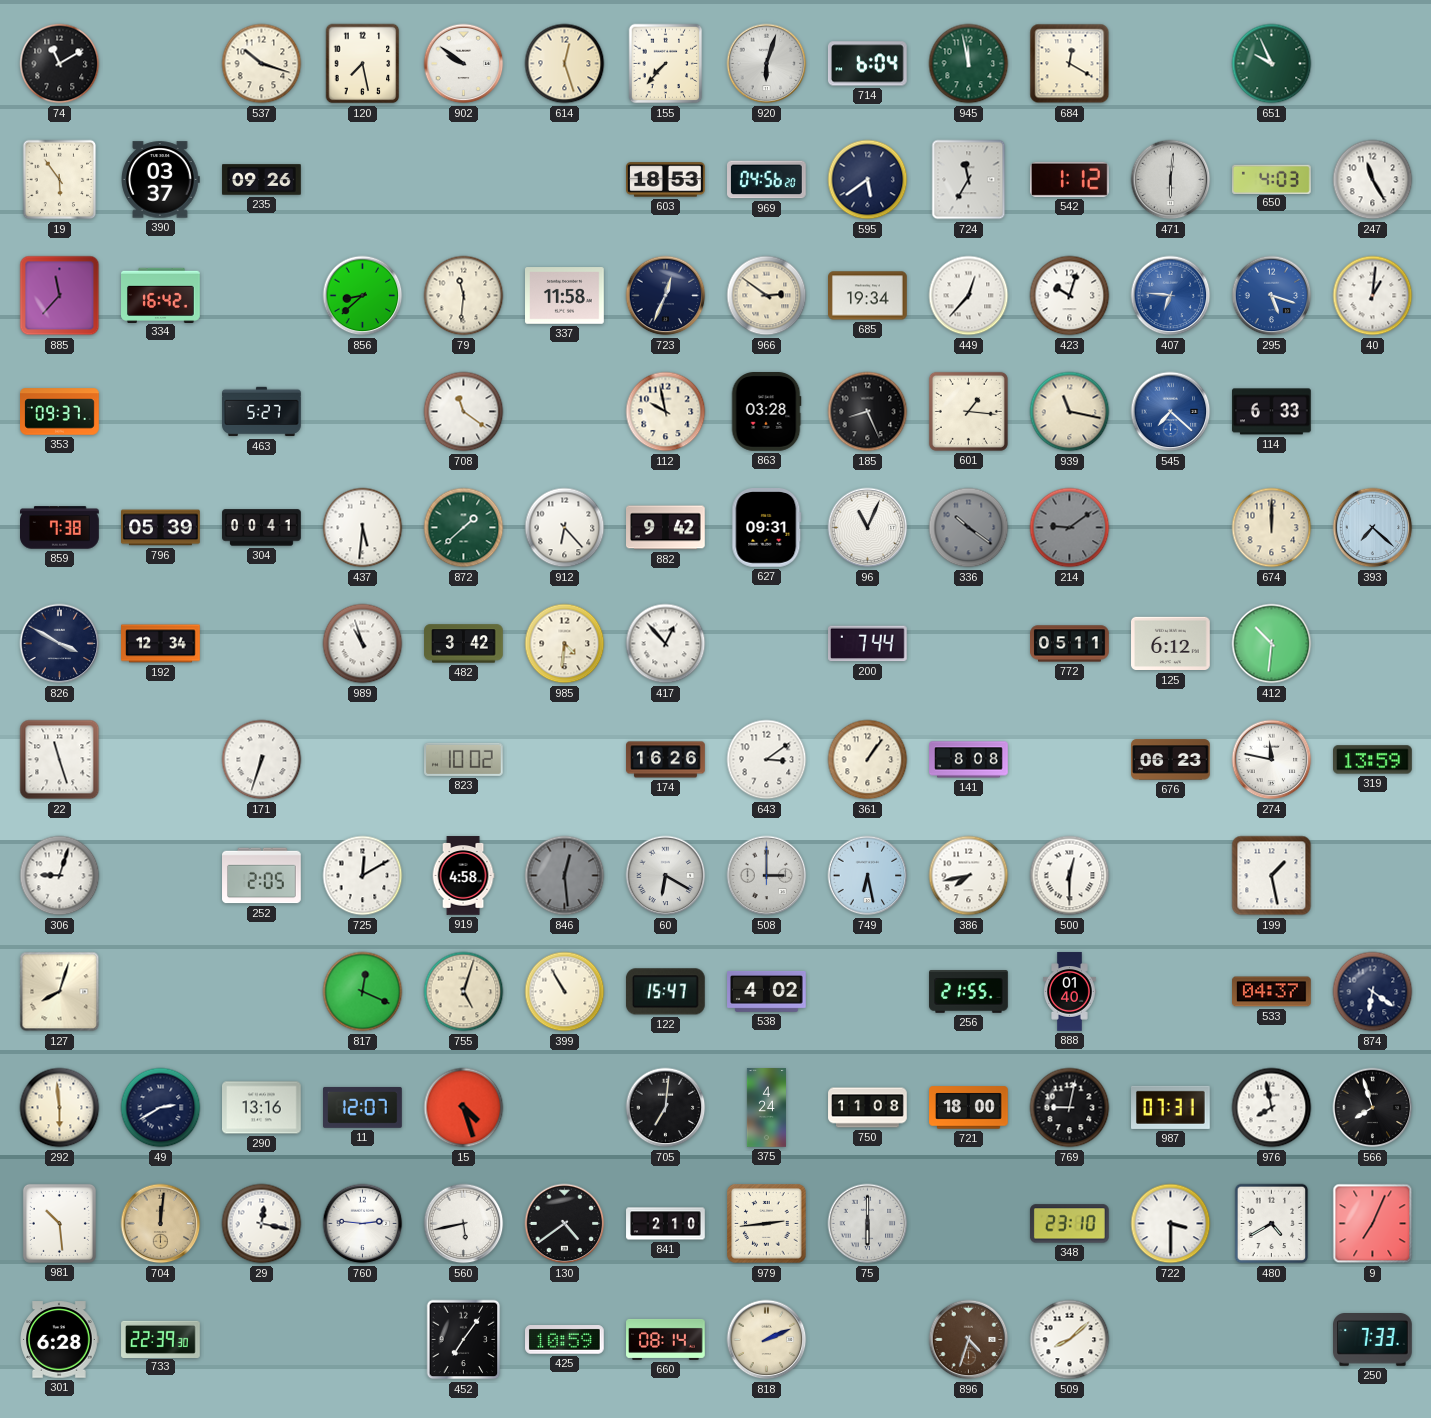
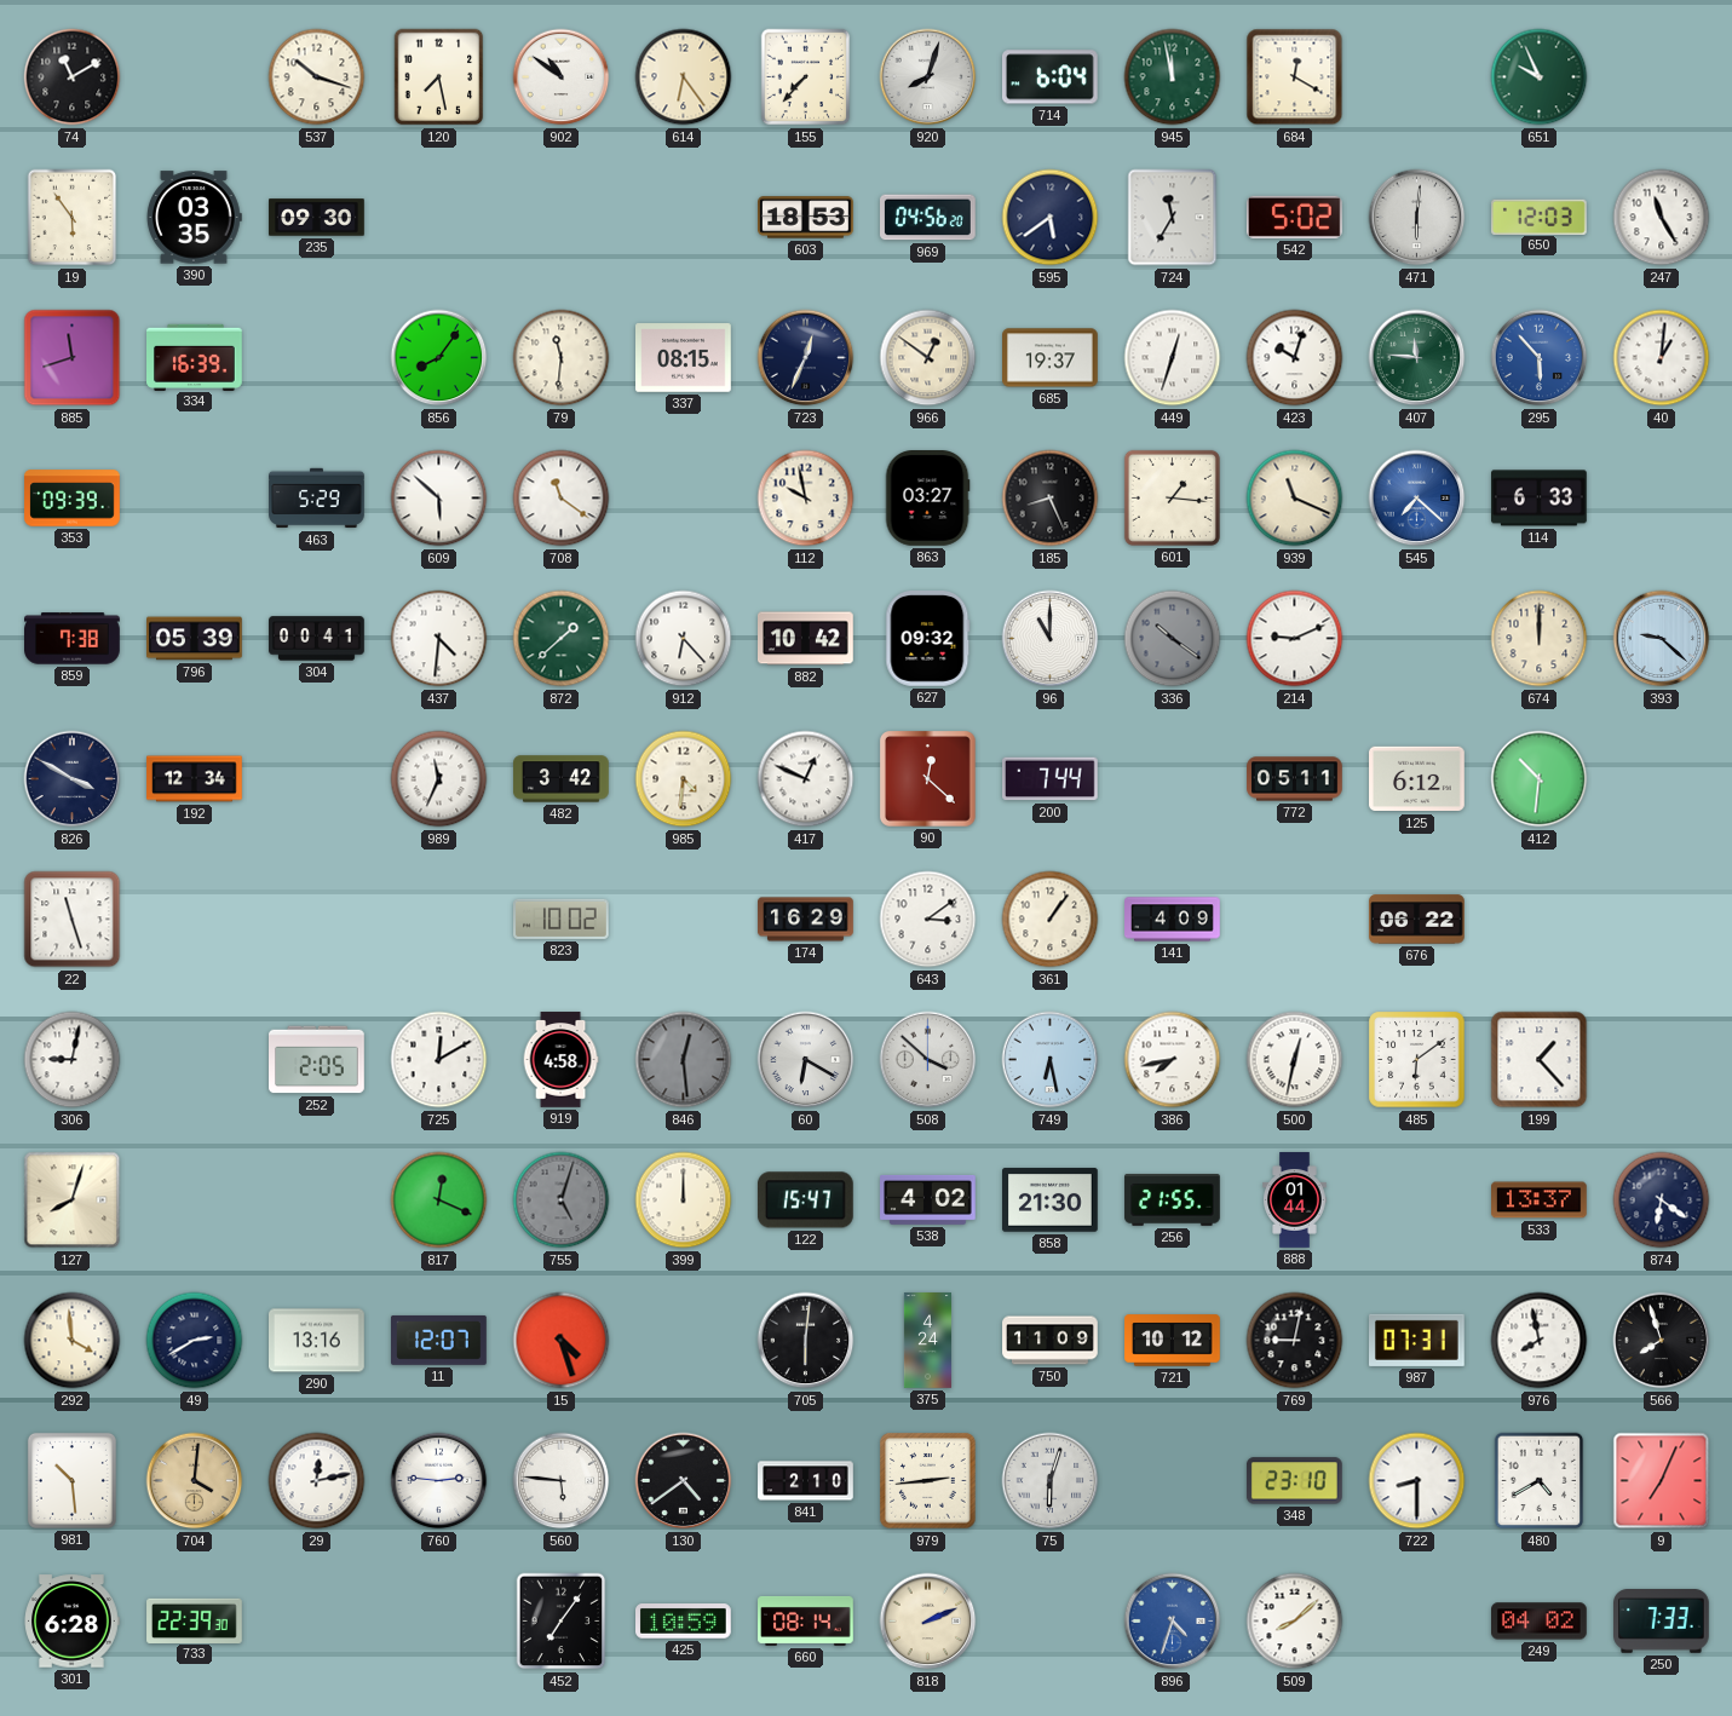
902: 9:51 -> 10:51 (562, 77)
614: 12:27 -> 6:24 (684, 77)
920: 6:03 -> 8:03 (928, 77)
390: 03:37 -> 03:35 (195, 218)
235: 09:26 -> 09:30 (317, 218)
542: 1:12 -> 5:02 (1295, 217)
650: 4:03 -> 12:03 (1540, 217)
885: 11:37 -> 11:42 (73, 358)
334: 16:42 -> 16:39 (195, 357)
856: 8:38 -> 8:06 (439, 358)
337: 11:58 -> 08:15 (684, 358)
966: 2:51 -> 12:51 (928, 358)
685: 19:34 -> 19:37 (1051, 358)
449: 12:37 -> 12:33 (1173, 358)
407: 6:46 -> 11:46 (1417, 358)
407 dial: blue -> green (1417, 358)
295: 5:18 -> 5:53 (1540, 358)
353: 09:37 -> 09:39 (73, 499)
463: 5:27 -> 5:29 (317, 499)
609: none -> 5:52 (439, 499)
863: 03:28 -> 03:27 (927, 499)
939: 11:17 -> 11:19 (1295, 499)
437: 5:31 -> 4:31 (439, 639)
882: 9:42 -> 10:42 (806, 639)
627: 09:31 -> 09:32 (928, 639)
96: 11:04 -> 11:00 (1051, 639)
214: 9:09 -> 9:11 (1295, 639)
214 dial: grey -> white (1295, 639)
393: 7:22 -> 9:22 (1662, 639)
989: 10:57 -> 11:34 (439, 779)
417: 12:53 -> 12:49 (806, 779)
90: none -> 12:22 (928, 779)
171: 6:33 -> none (262, 760)
174: 16:26 -> 16:29 (806, 920)
141: 8:08 -> 4:09 (1173, 920)
676: 06:23 -> 06:22 (1417, 920)
274: 11:47 -> none (1272, 760)
319: 13:59 -> none (1373, 760)
306: 9:03 -> 9:02 (73, 1060)
508: 3:00 -> 3:52 (928, 1060)
500: 12:30 -> 12:32 (1295, 1060)
485: none -> 6:09 (1417, 1060)
199: 1:28 -> 1:23 (1540, 1060)
755 dial: cream -> grey (562, 1200)
399: 10:55 -> 12:00 (684, 1200)
858: none -> 21:30 (1051, 1200)
888: 01:40 -> 01:44 (1295, 1200)
533: 04:37 -> 13:37 (1540, 1200)
292: 5:59 -> 3:59 (73, 1341)
705: 7:01 -> 6:01 (806, 1341)
750: 11:08 -> 11:09 (1051, 1341)
721: 18:00 -> 10:12 (1173, 1341)
704: 12:01 -> 4:01 (195, 1481)
29: 12:17 -> 12:13 (317, 1481)
560: 5:43 -> 5:46 (562, 1481)
75: 6:00 -> 6:03 (1051, 1481)
722: 3:30 -> 8:30 (1417, 1481)
896 dial: brown -> blue (1173, 1622)
249: none -> 04:02 (1540, 1622)
